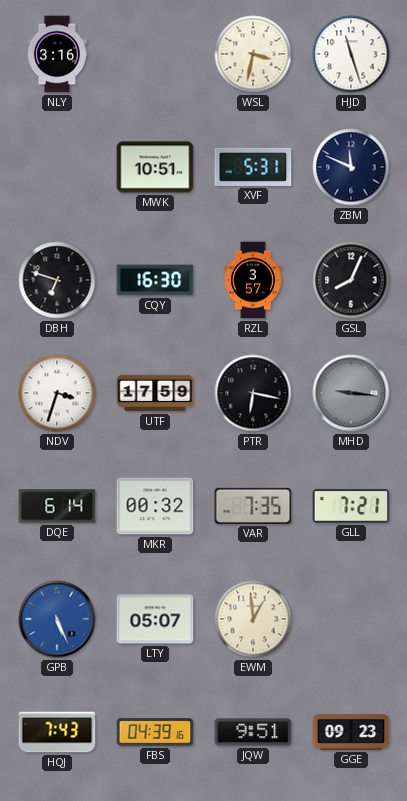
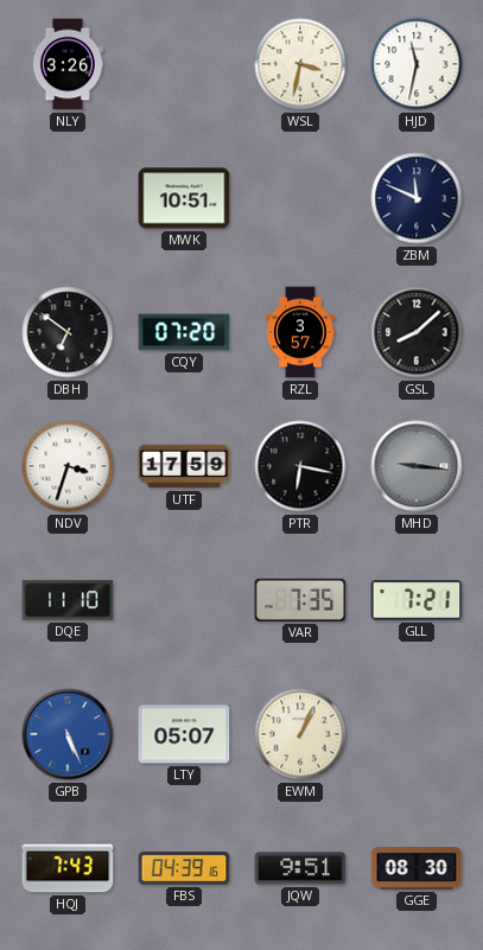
NLY: 3:16 -> 3:26 (68, 64)
HJD: 11:27 -> 11:32 (417, 64)
XVF: 5:31 -> none (253, 167)
DBH: 6:48 -> 6:51 (68, 332)
CQY: 16:30 -> 07:20 (184, 332)
GSL: 8:04 -> 8:08 (417, 332)
DQE: 6:14 -> 11:10 (68, 600)
MKR: 00:32 -> none (155, 506)
EWM: 12:59 -> 1:04 (300, 734)
GGE: 09:23 -> 08:30 (417, 868)
